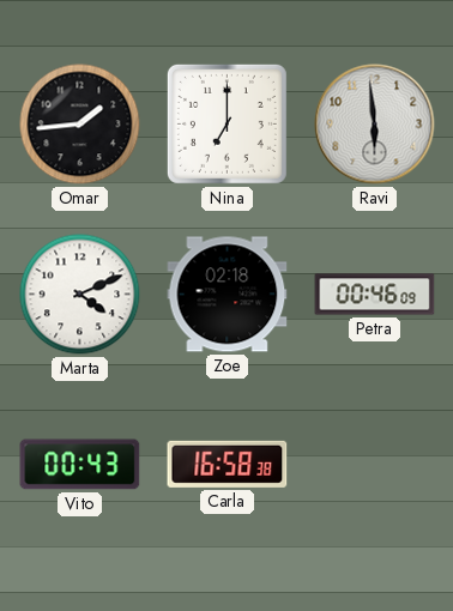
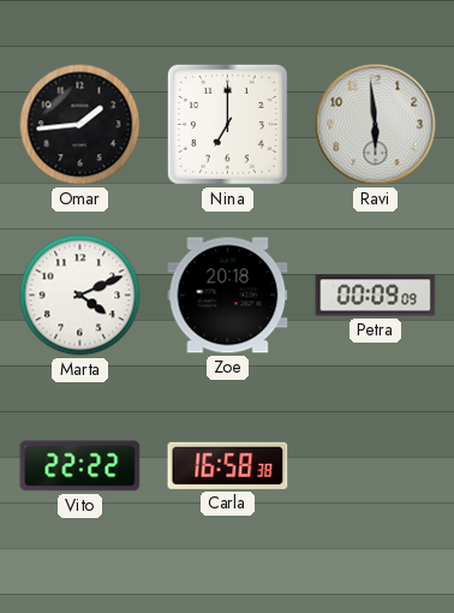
Zoe: 02:18 -> 20:18 (228, 296)
Petra: 00:46 -> 00:09 (376, 296)
Vito: 00:43 -> 22:22 (80, 466)
